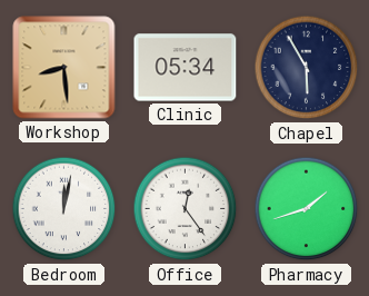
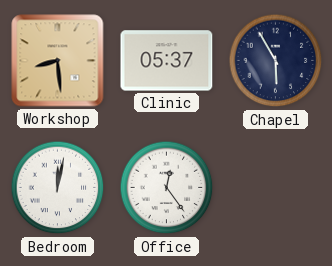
Clinic: 05:34 -> 05:37 (167, 61)
Pharmacy: 1:42 -> none (307, 209)
